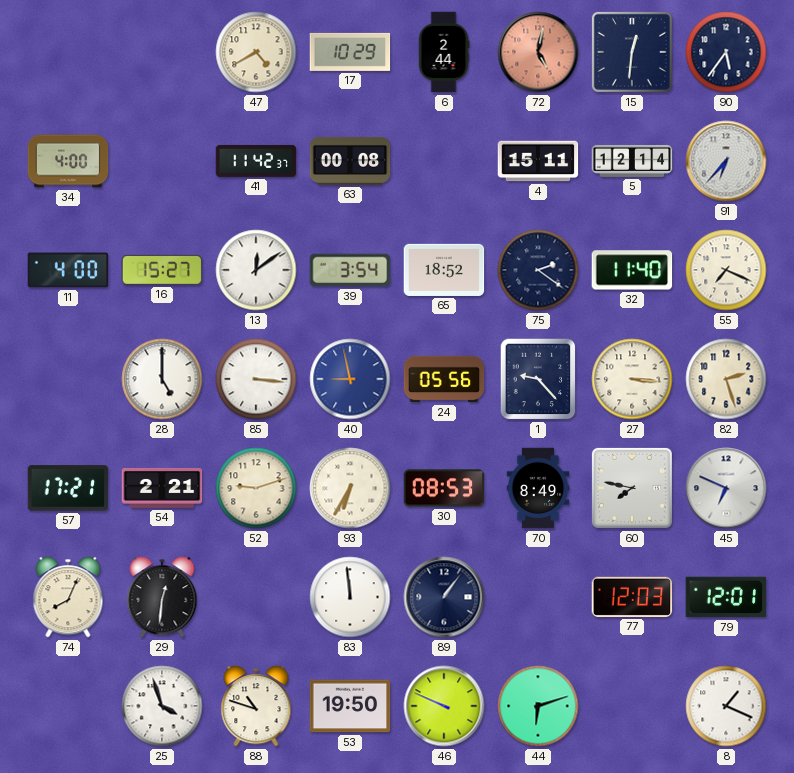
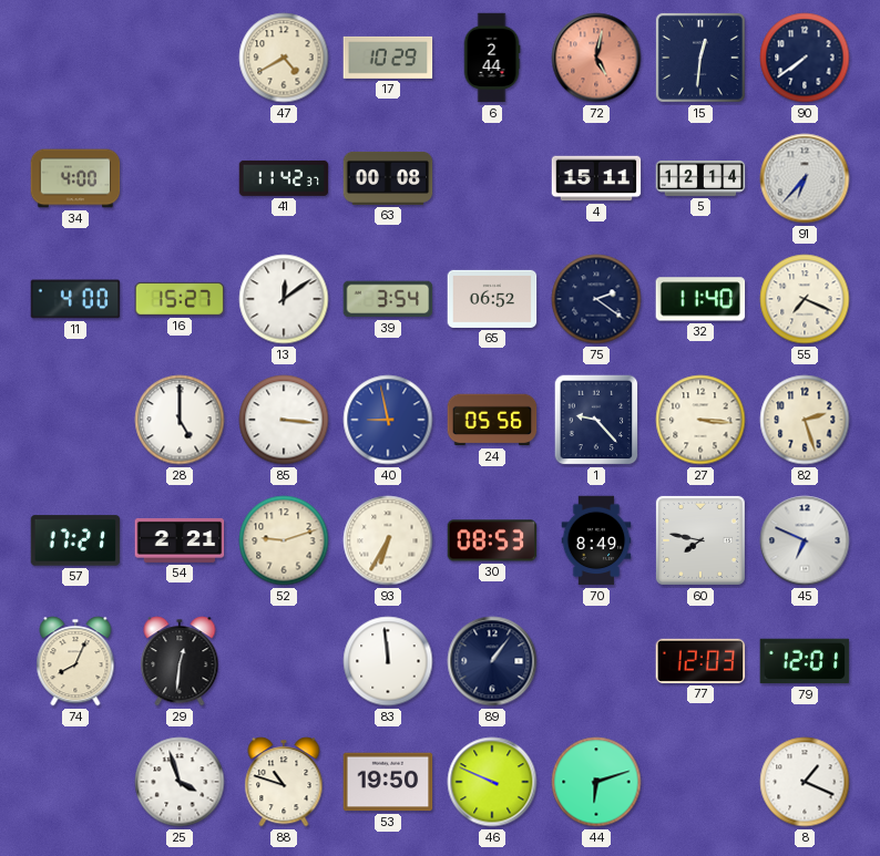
90: 5:36 -> 7:39 (805, 58)
65: 18:52 -> 06:52 (492, 299)
